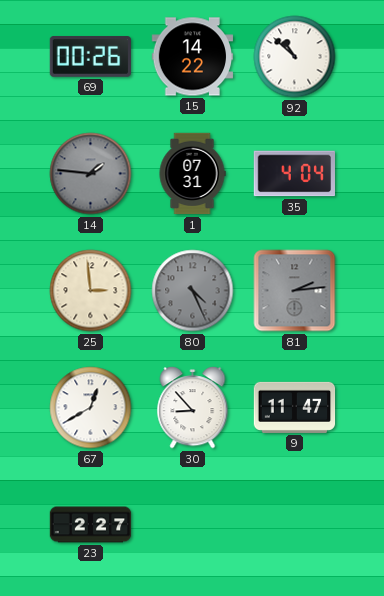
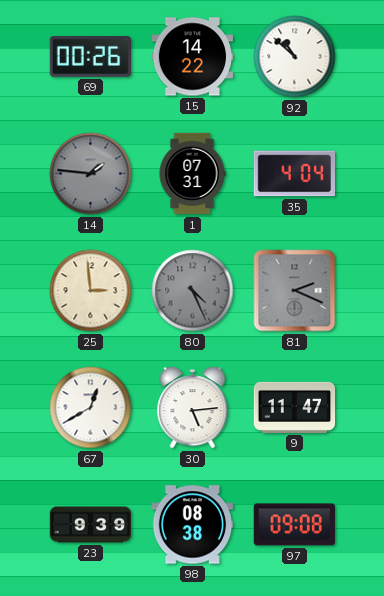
81: 2:14 -> 2:19 (295, 291)
30: 8:53 -> 5:14 (193, 408)
23: 2:27 -> 9:39 (91, 525)
98: none -> 08:38 (193, 525)
97: none -> 09:08 (294, 525)
